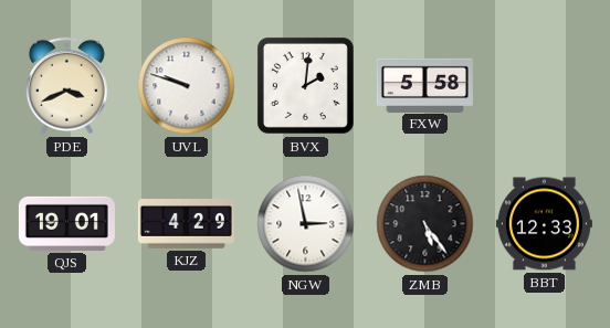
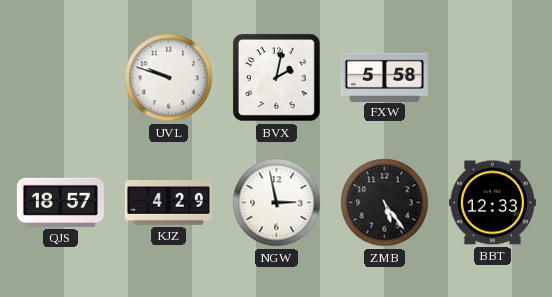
PDE: 3:41 -> none (66, 86)
BVX: 2:01 -> 2:02 (276, 77)
QJS: 19:01 -> 18:57 (60, 202)
